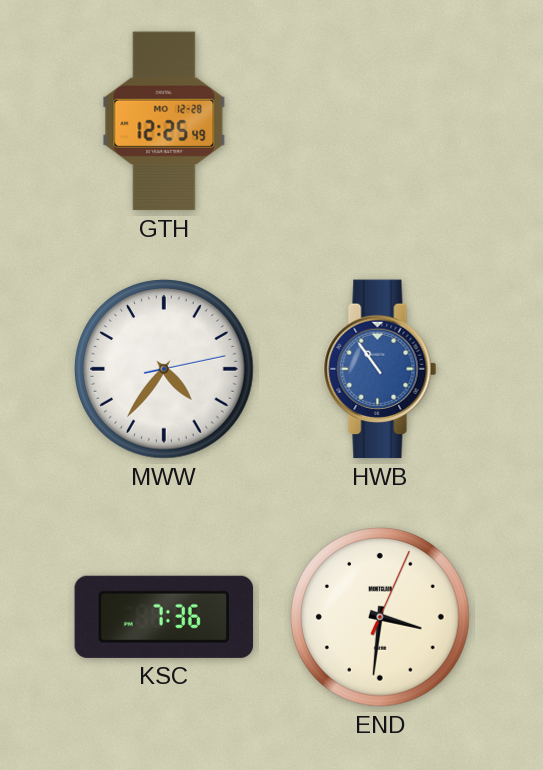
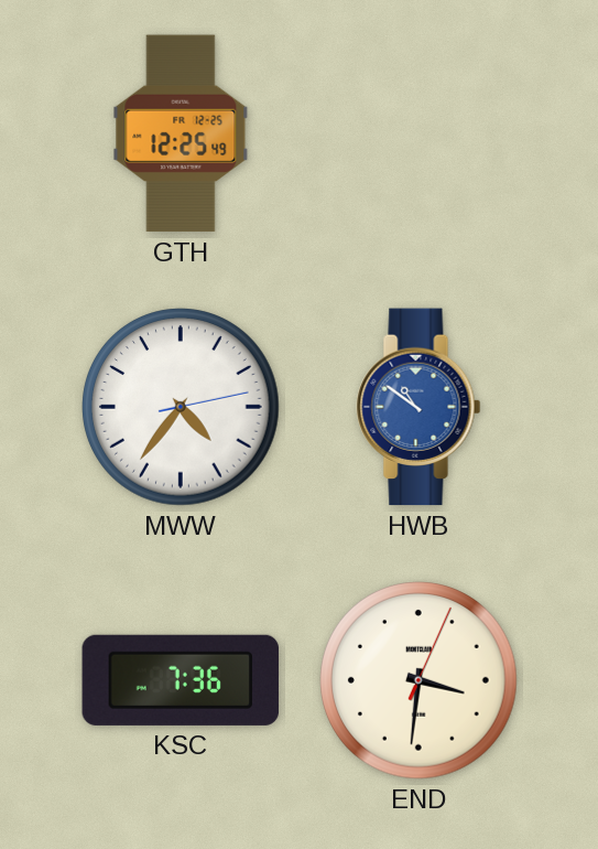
GTH date: MO 12-28 -> FR 12-25 (181, 133)
HWB: 10:54 -> 10:51 (418, 407)
